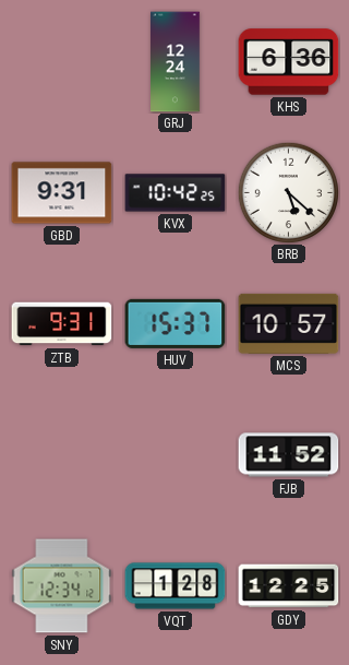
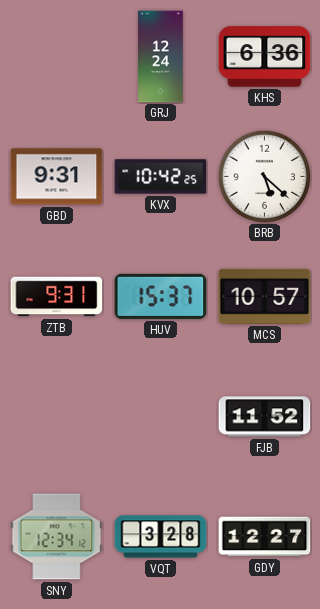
VQT: 1:28 -> 3:28 (161, 537)
GDY: 12:25 -> 12:27 (265, 537)
